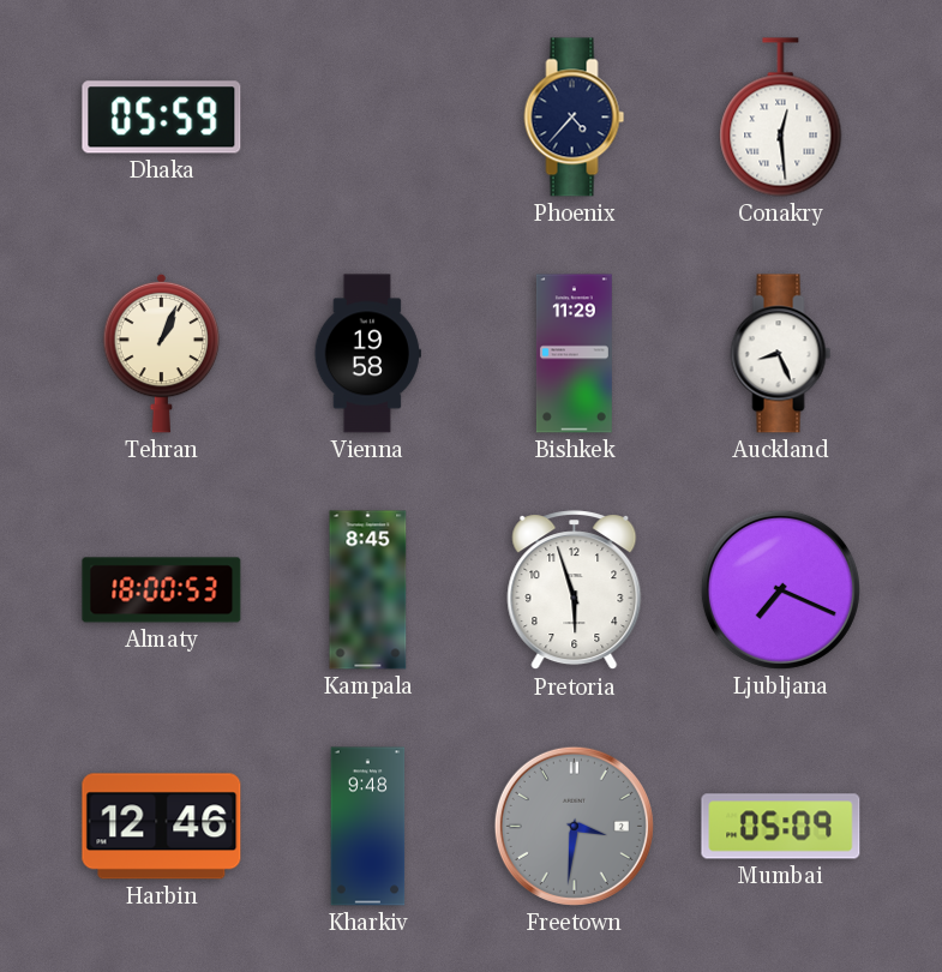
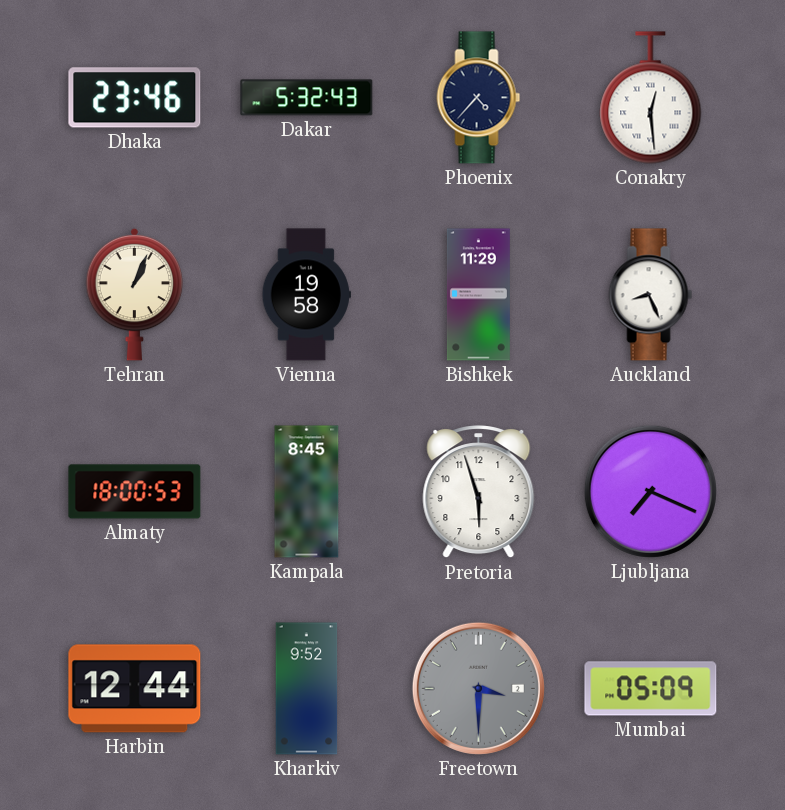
Dhaka: 05:59 -> 23:46 (135, 98)
Dakar: none -> 5:32 (307, 98)
Harbin: 12:46 -> 12:44 (135, 689)
Kharkiv: 9:48 -> 9:52 (307, 689)
Freetown: 3:31 -> 3:30 (478, 688)
